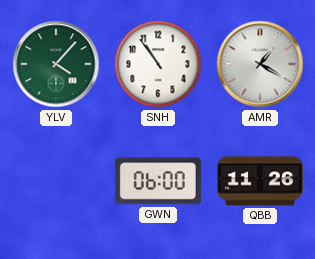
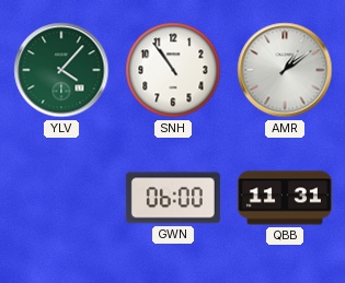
AMR: 1:20 -> 1:09 (285, 70)
QBB: 11:26 -> 11:31 (285, 198)
